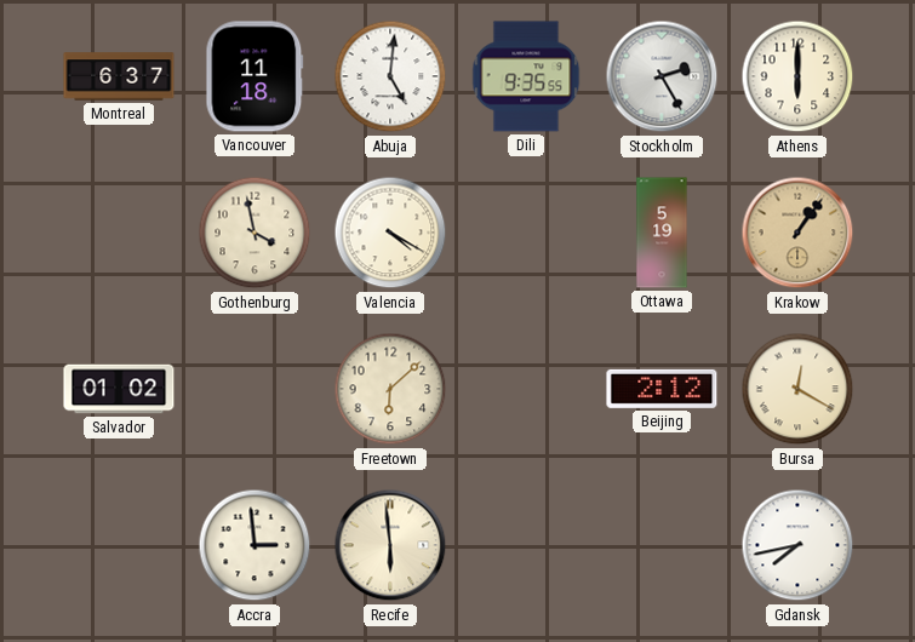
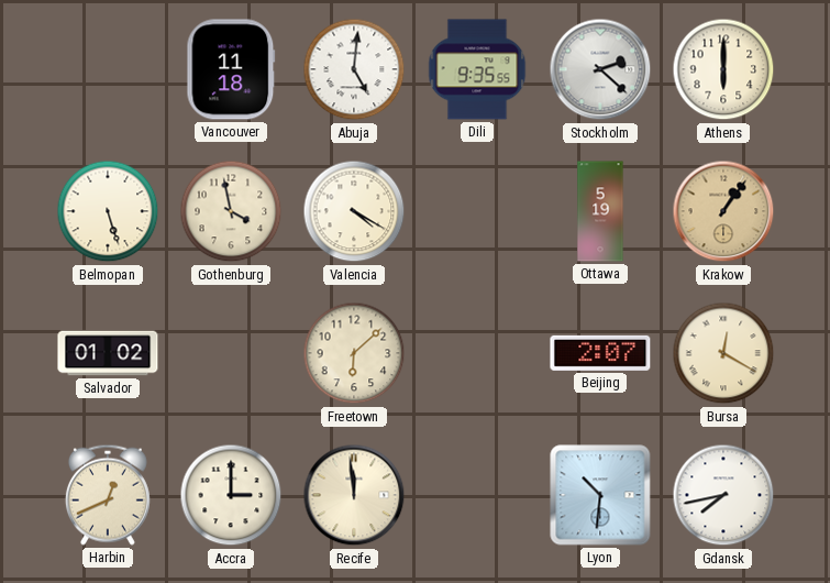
Montreal: 6:37 -> none (119, 76)
Stockholm: 2:25 -> 2:22 (600, 69)
Belmopan: none -> 5:27 (108, 211)
Beijing: 2:12 -> 2:07 (600, 353)
Harbin: none -> 12:41 (108, 495)
Accra: 2:59 -> 3:00 (231, 495)
Recife: 5:59 -> 11:59 (354, 495)
Lyon: none -> 10:31 (600, 495)
